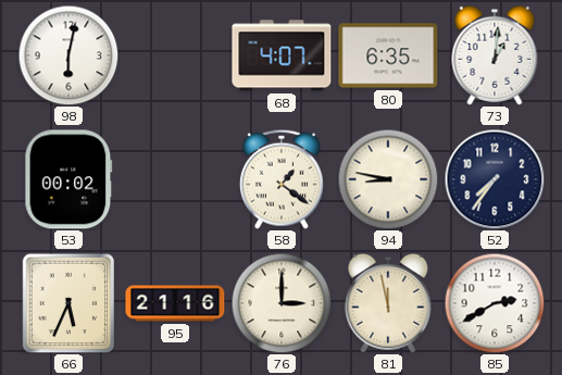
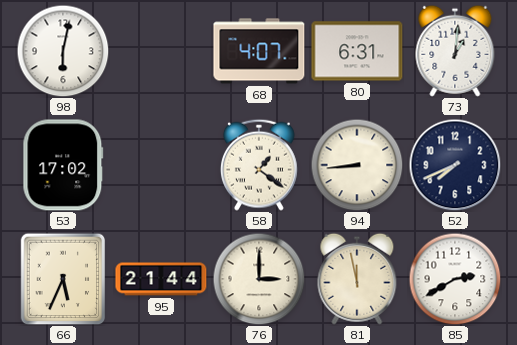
80: 6:35 -> 6:31 (357, 51)
53: 00:02 -> 17:02 (63, 165)
94: 8:47 -> 8:44 (357, 165)
52: 7:36 -> 7:41 (455, 165)
95: 21:16 -> 21:44 (161, 279)
